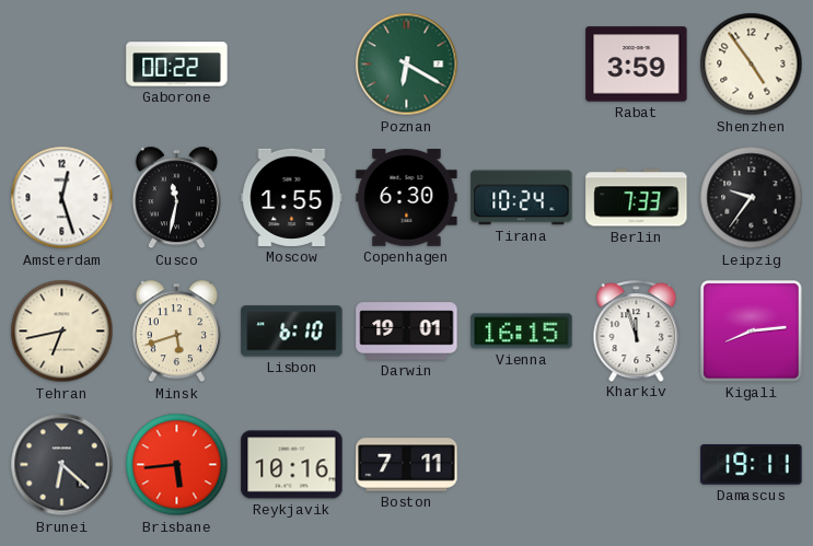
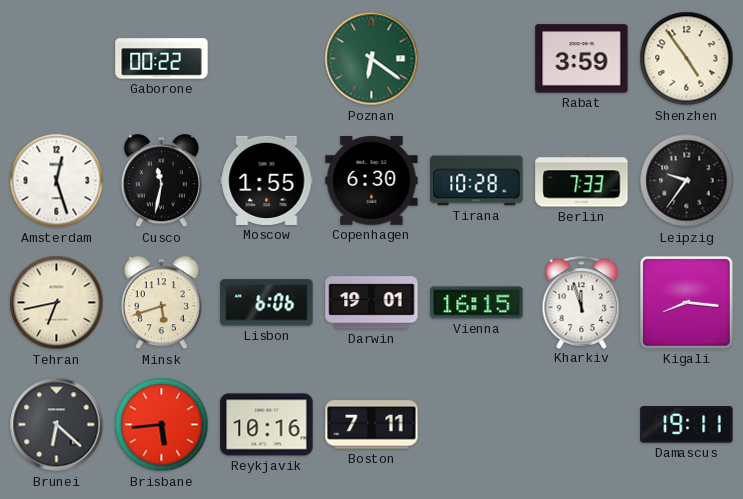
Poznan: 6:20 -> 6:21 (372, 59)
Tirana: 10:24 -> 10:28 (477, 181)
Lisbon: 6:10 -> 6:06 (267, 303)
Kigali: 8:14 -> 8:16 (687, 303)
